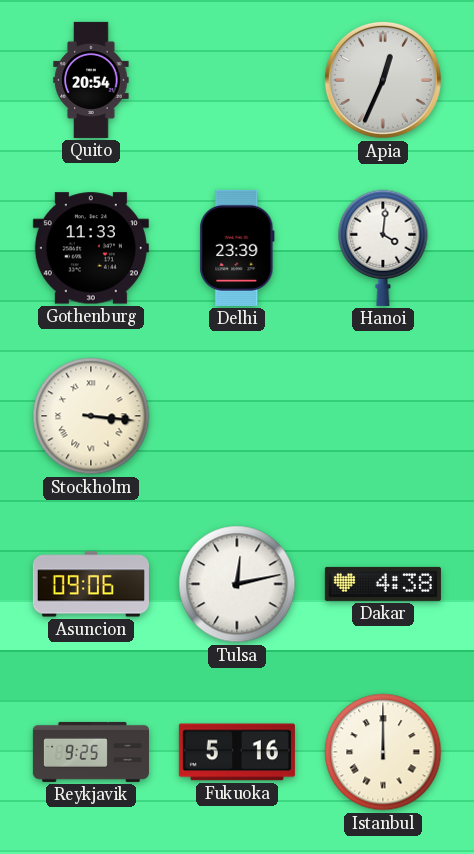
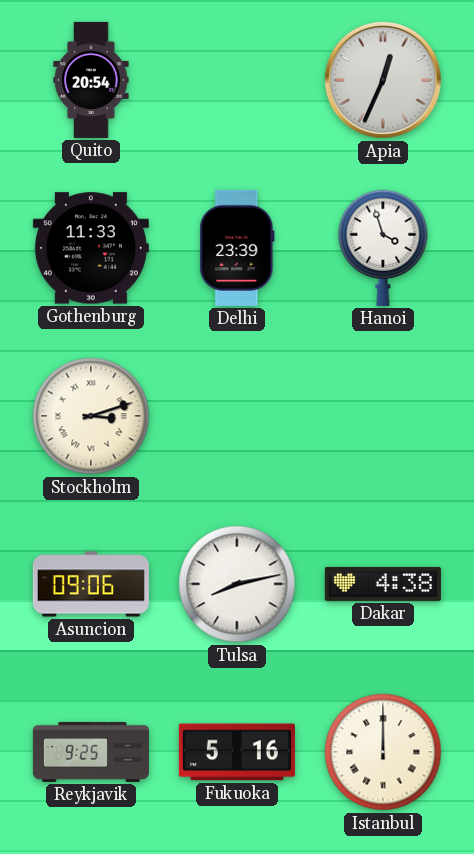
Hanoi: 4:01 -> 3:57 (383, 248)
Stockholm: 3:16 -> 3:12 (91, 416)
Tulsa: 12:13 -> 8:13 (237, 584)
